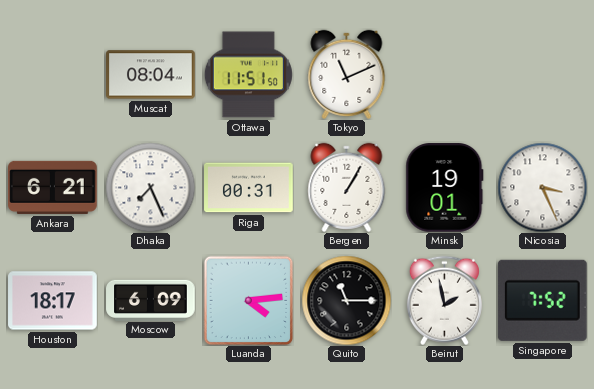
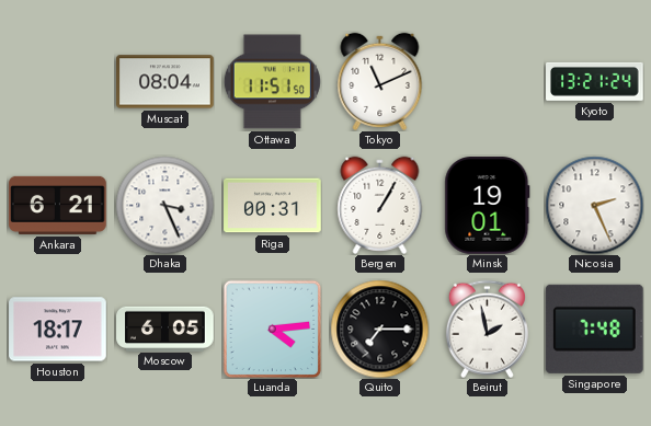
Kyoto: none -> 13:21 (595, 81)
Dhaka: 7:26 -> 3:26 (164, 205)
Nicosia: 3:26 -> 2:26 (594, 205)
Moscow: 6:09 -> 6:05 (165, 329)
Quito: 11:15 -> 7:15 (379, 329)
Singapore: 7:52 -> 7:48 (594, 329)
